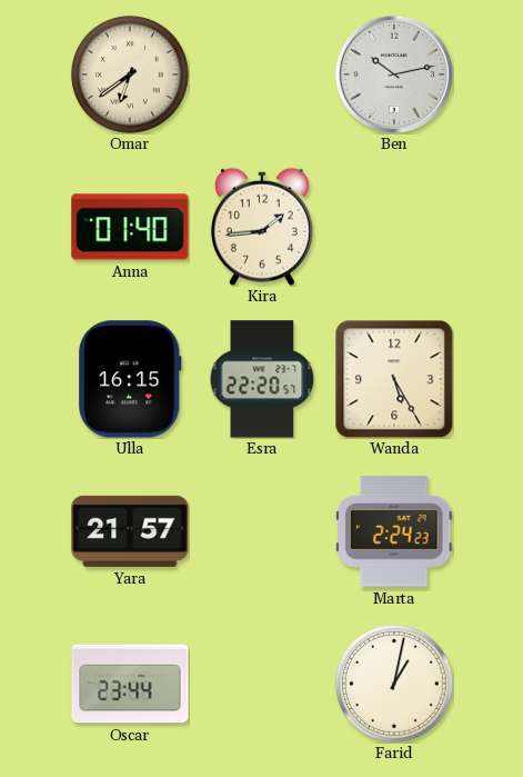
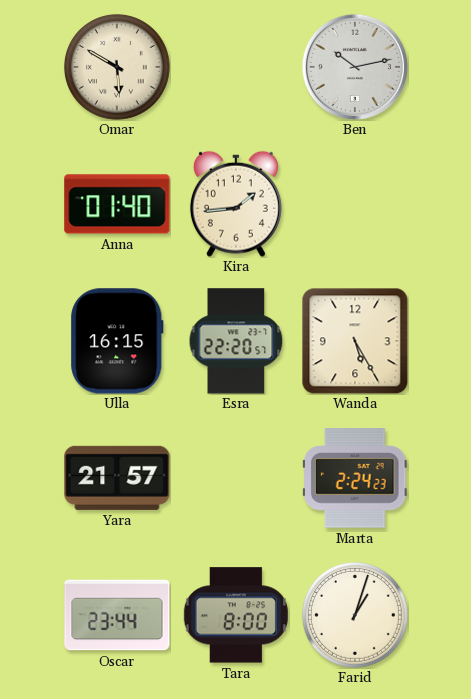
Omar: 6:39 -> 5:50 (117, 67)
Tara: none -> 8:00 (236, 615)
Farid: 1:02 -> 1:03 (355, 615)
